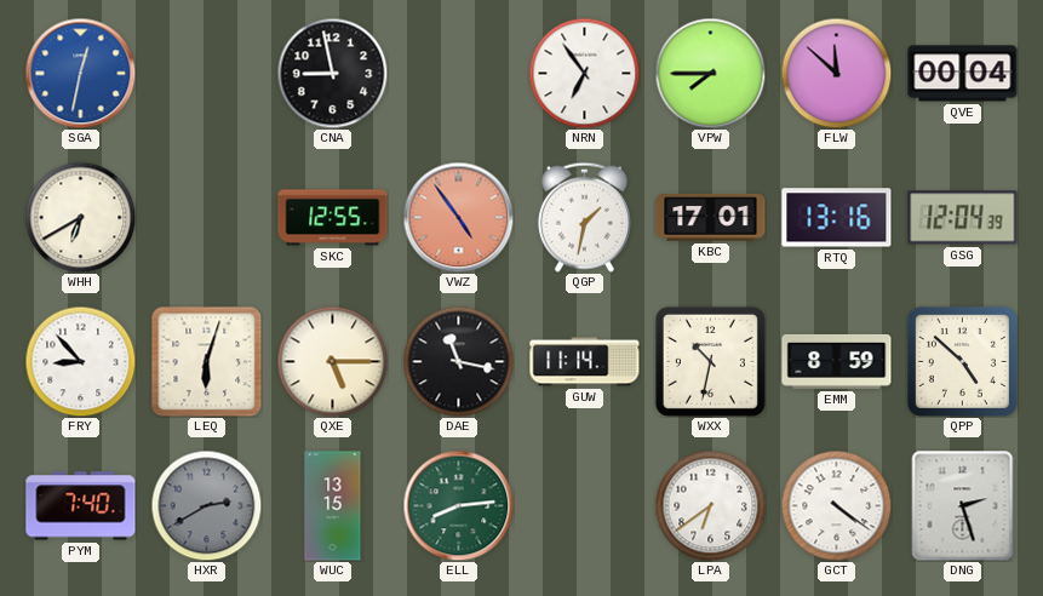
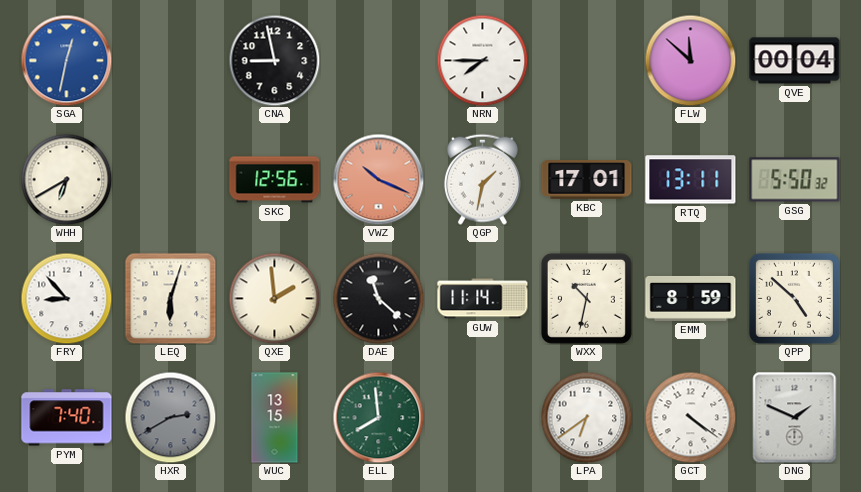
NRN: 6:54 -> 7:45 (482, 60)
VPW: 7:45 -> none (710, 73)
SKC: 12:55 -> 12:56 (275, 180)
VWZ: 4:54 -> 10:19 (378, 179)
RTQ: 13:16 -> 13:11 (691, 180)
GSG: 12:04 -> 5:50 (795, 180)
QXE: 5:15 -> 1:59 (274, 298)
DAE: 11:17 -> 11:22 (378, 298)
ELL: 8:14 -> 7:59 (378, 417)
DNG: 2:27 -> 1:49 (795, 418)
